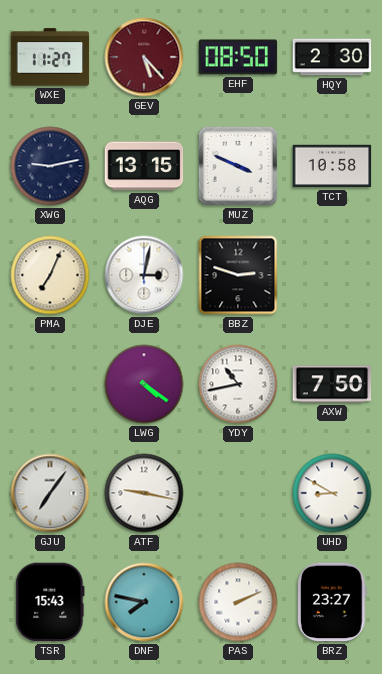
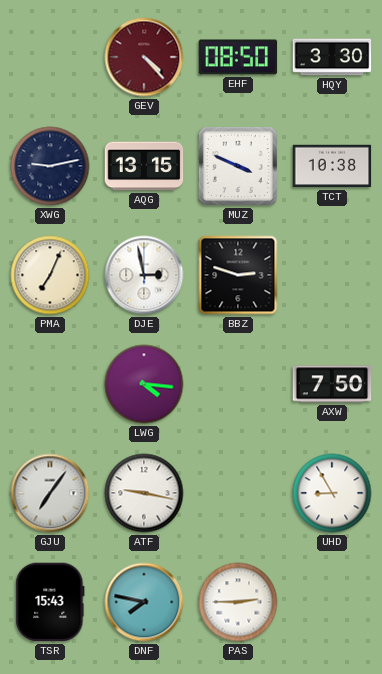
WXE: 11:27 -> none (50, 57)
GEV: 5:23 -> 4:23 (144, 57)
HQY: 2:30 -> 3:30 (332, 57)
TCT: 10:58 -> 10:38 (332, 166)
DJE: 3:02 -> 2:58 (144, 275)
LWG: 4:21 -> 4:16 (144, 384)
YDY: 10:43 -> none (238, 384)
UHD: 8:50 -> 8:55 (332, 493)
PAS: 2:11 -> 2:45 (238, 602)
BRZ: 23:27 -> none (332, 602)
